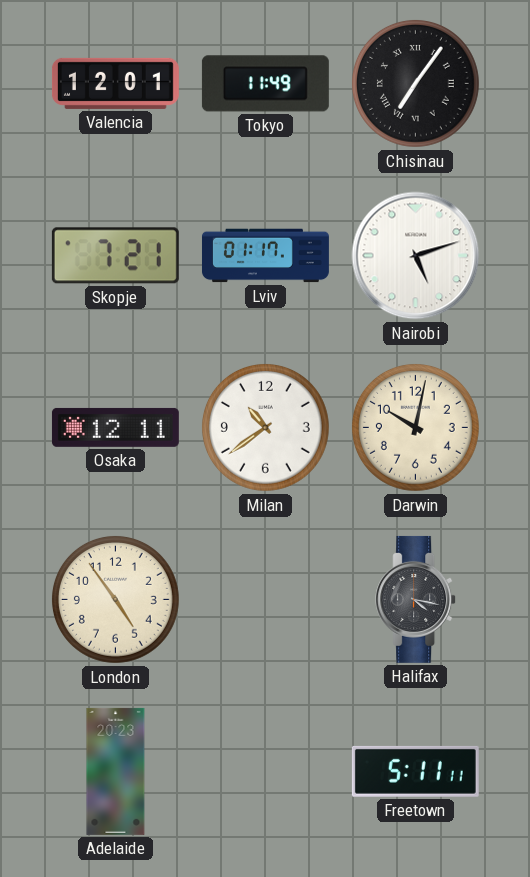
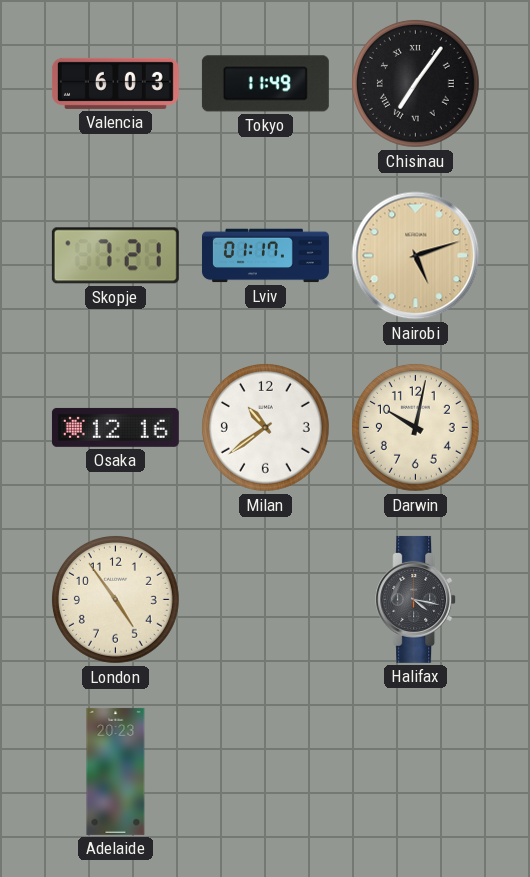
Valencia: 12:01 -> 6:03 (115, 83)
Nairobi dial: white -> champagne (416, 256)
Osaka: 12:11 -> 12:16 (115, 427)
Freetown: 5:11 -> none (415, 771)
